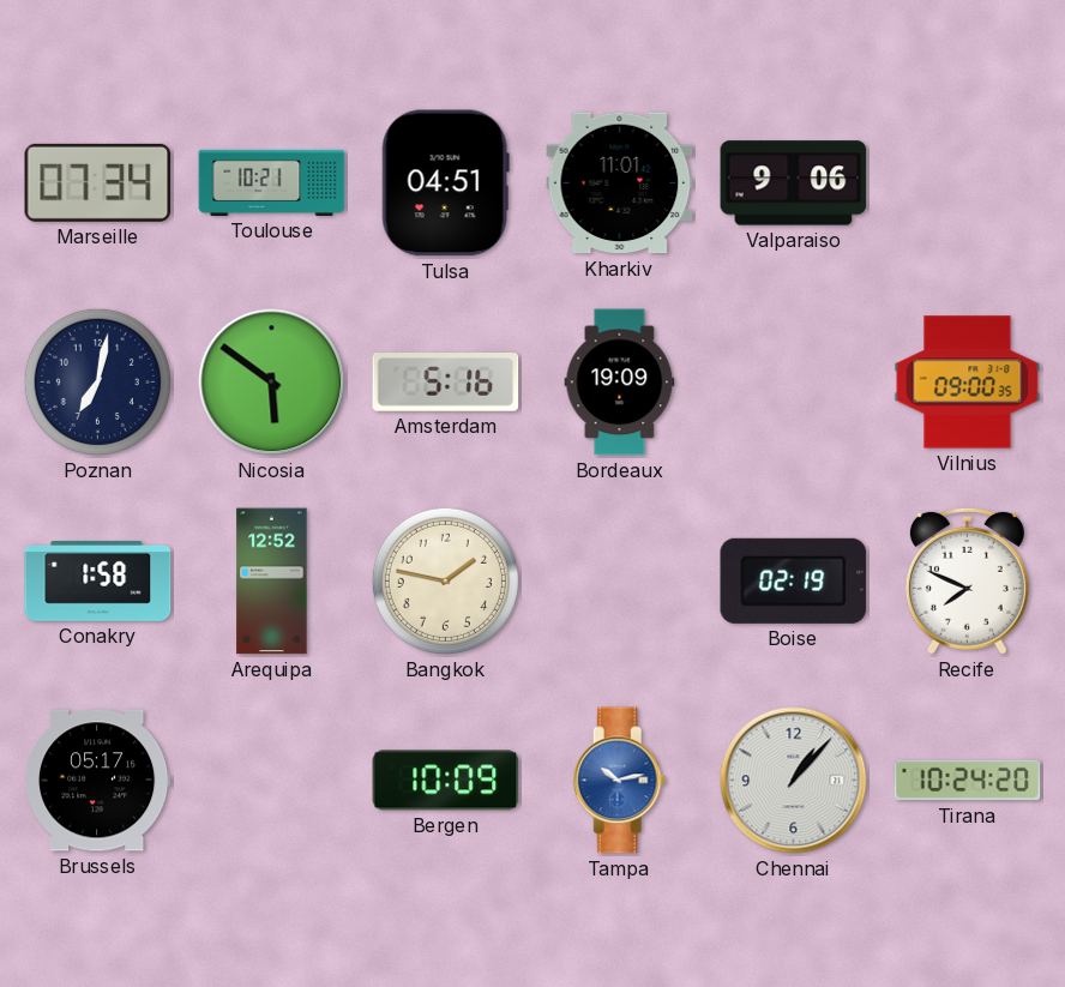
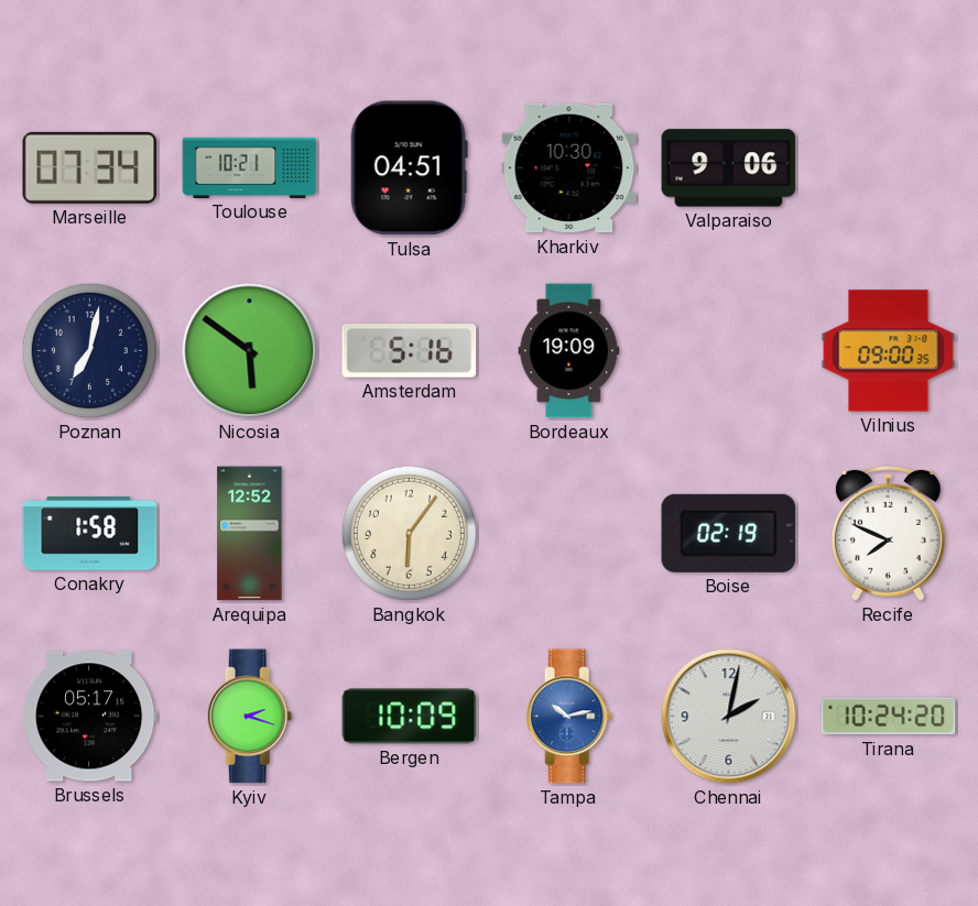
Kharkiv: 11:01 -> 10:30 (569, 168)
Bangkok: 1:47 -> 6:06 (409, 533)
Kyiv: none -> 2:18 (250, 717)
Chennai: 1:07 -> 2:02 (729, 717)
